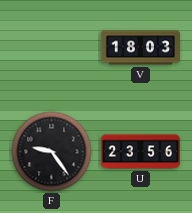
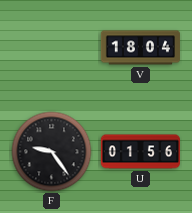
V: 18:03 -> 18:04 (140, 48)
U: 23:56 -> 01:56 (140, 152)
